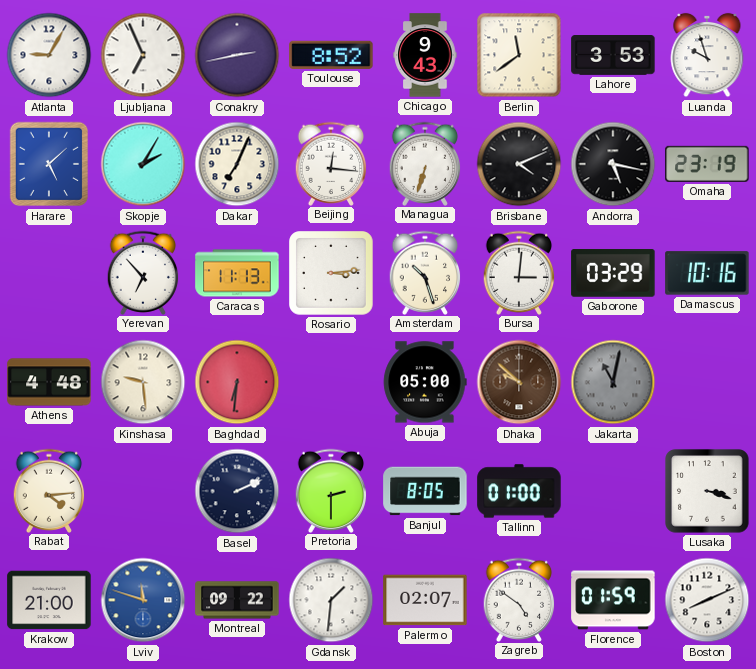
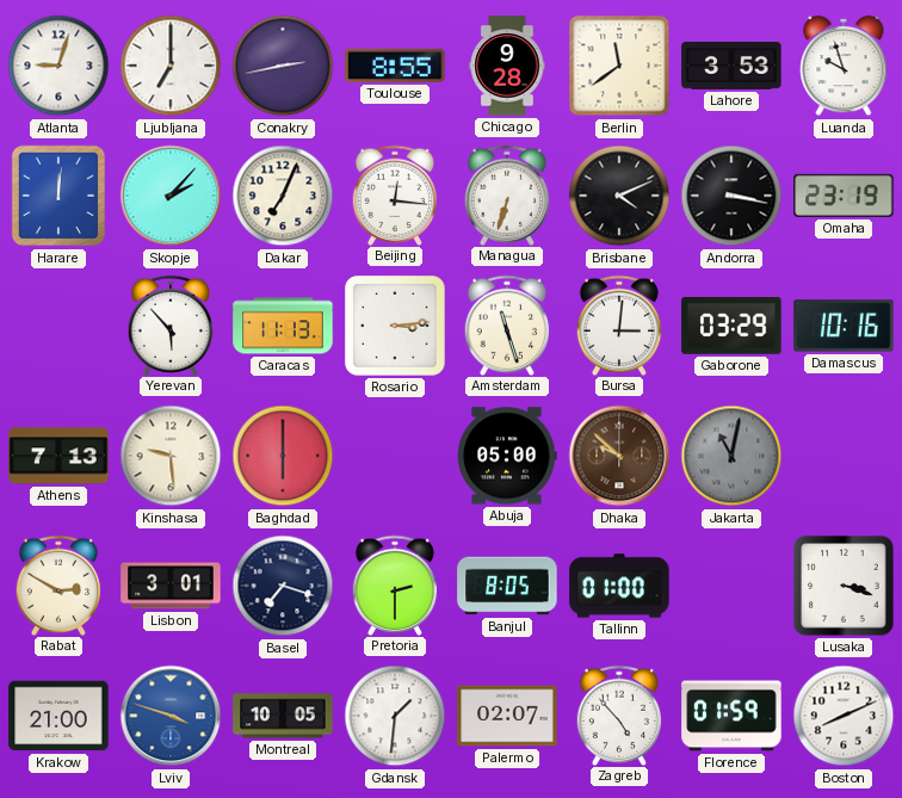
Atlanta: 9:05 -> 9:03 (58, 66)
Ljubljana: 6:56 -> 7:00 (171, 66)
Toulouse: 8:52 -> 8:55 (395, 66)
Chicago: 9:43 -> 9:28 (507, 66)
Harare: 5:08 -> 12:01 (58, 196)
Skopje: 2:05 -> 2:07 (171, 196)
Andorra: 5:17 -> 3:17 (731, 196)
Yerevan: 6:53 -> 5:53 (171, 324)
Amsterdam: 10:27 -> 11:27 (507, 324)
Athens: 4:48 -> 7:13 (58, 456)
Baghdad: 6:31 -> 6:00 (283, 456)
Rabat: 4:14 -> 2:50 (58, 584)
Lisbon: none -> 3:01 (171, 586)
Basel: 2:11 -> 7:18 (283, 586)
Lviv: 11:48 -> 3:48 (171, 716)
Montreal: 09:22 -> 10:05 (283, 716)
Zagreb: 4:51 -> 4:53 (619, 715)
